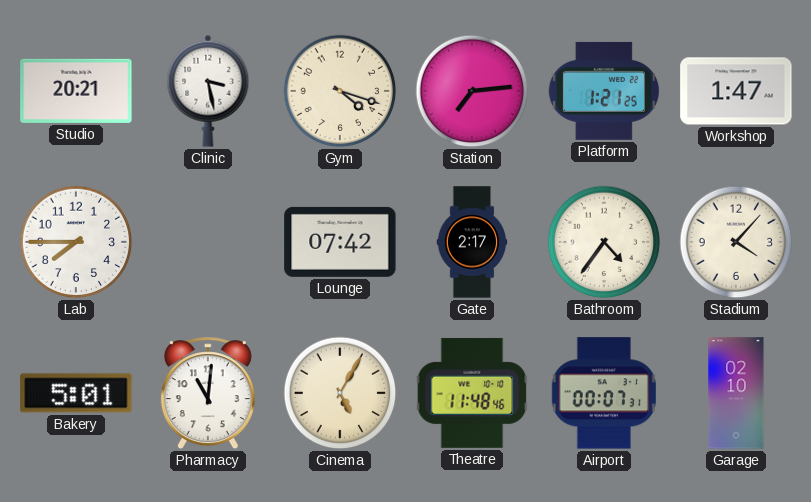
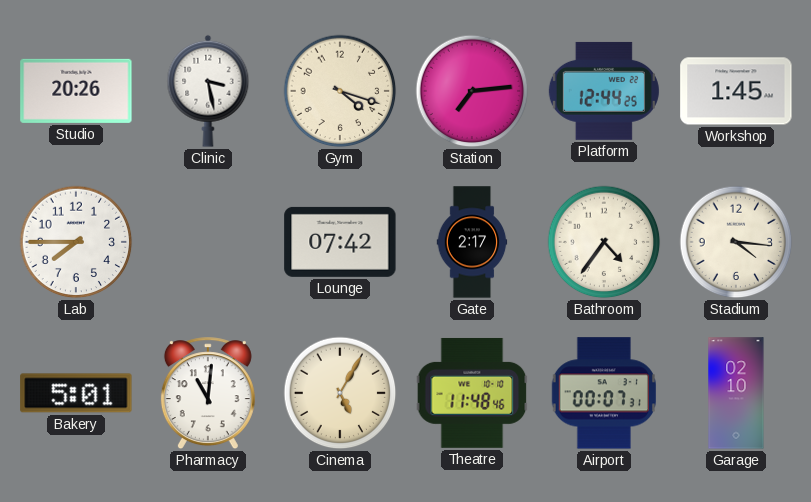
Studio: 20:21 -> 20:26 (76, 91)
Platform: 1:21 -> 12:44 (604, 91)
Workshop: 1:47 -> 1:45 (736, 91)
Stadium: 4:07 -> 4:16 (736, 242)
